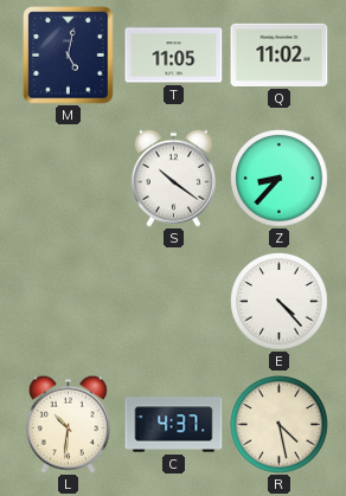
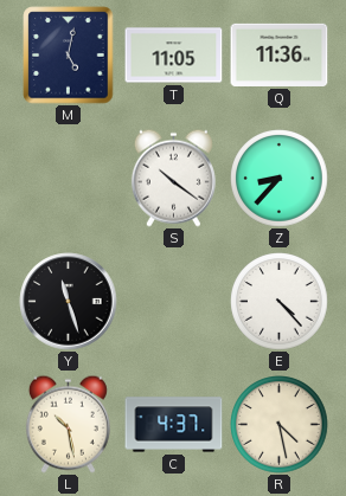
Q: 11:02 -> 11:36 (280, 54)
Y: none -> 11:27 (69, 302)
L: 10:31 -> 10:28 (68, 424)
